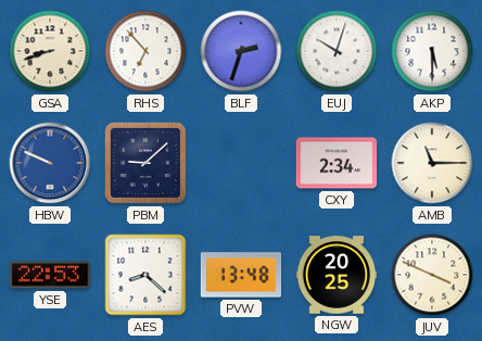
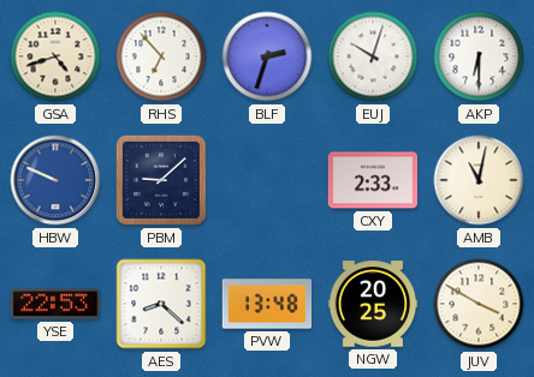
GSA: 8:42 -> 4:42 (55, 56)
AKP: 5:30 -> 6:30 (479, 56)
CXY: 2:34 -> 2:33 (373, 180)
AMB: 11:15 -> 11:02 (479, 180)
JUV: 3:49 -> 3:50 (479, 304)
